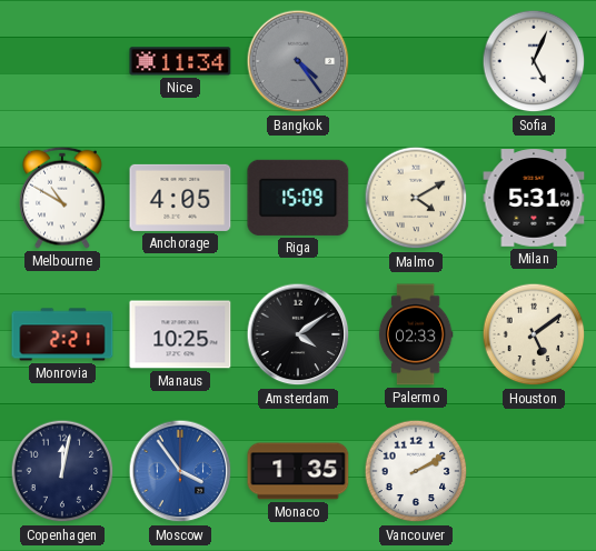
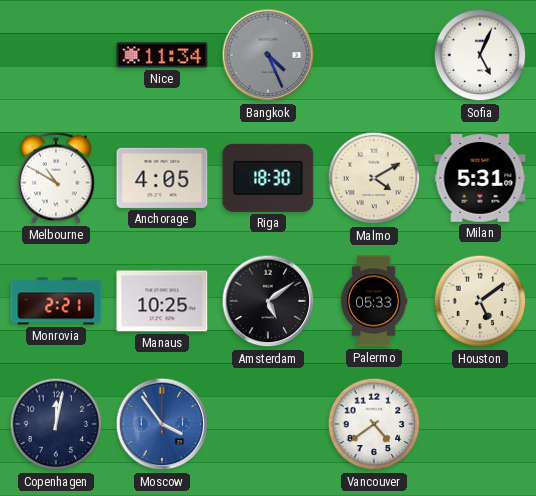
Bangkok: 4:24 -> 4:26 (268, 55)
Riga: 15:09 -> 18:30 (268, 178)
Amsterdam: 4:09 -> 5:09 (268, 301)
Palermo: 02:33 -> 05:33 (374, 301)
Monaco: 1:35 -> none (298, 471)
Vancouver: 2:10 -> 4:39 (374, 424)
